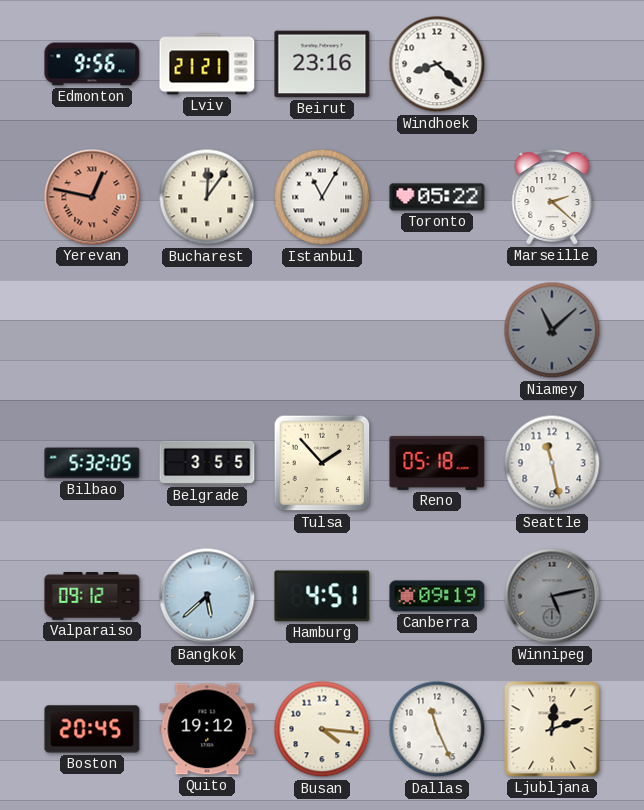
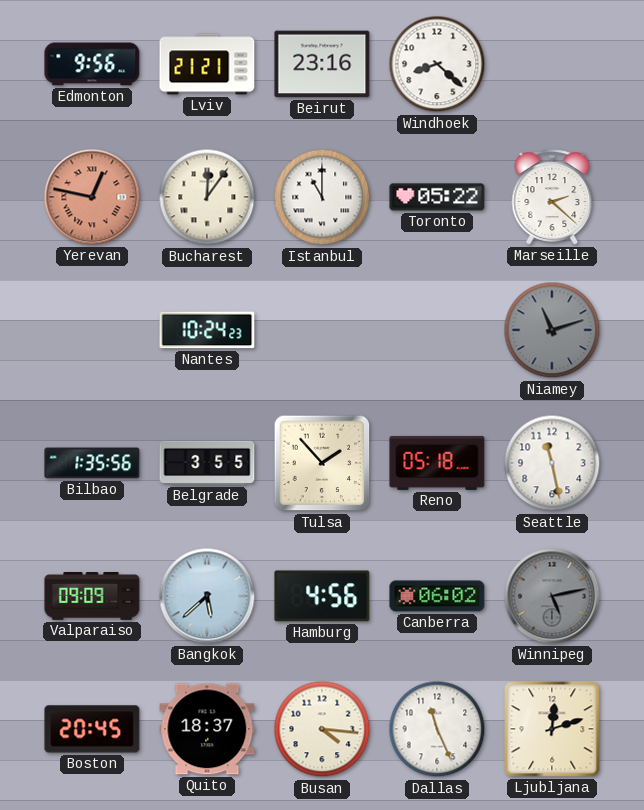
Istanbul: 11:05 -> 11:00 (322, 197)
Nantes: none -> 10:24 (207, 330)
Niamey: 11:08 -> 11:12 (552, 330)
Bilbao: 5:32 -> 1:35 (92, 463)
Valparaiso: 09:12 -> 09:09 (92, 597)
Hamburg: 4:51 -> 4:56 (322, 596)
Canberra: 09:19 -> 06:02 (437, 596)
Quito: 19:12 -> 18:37 (207, 729)
